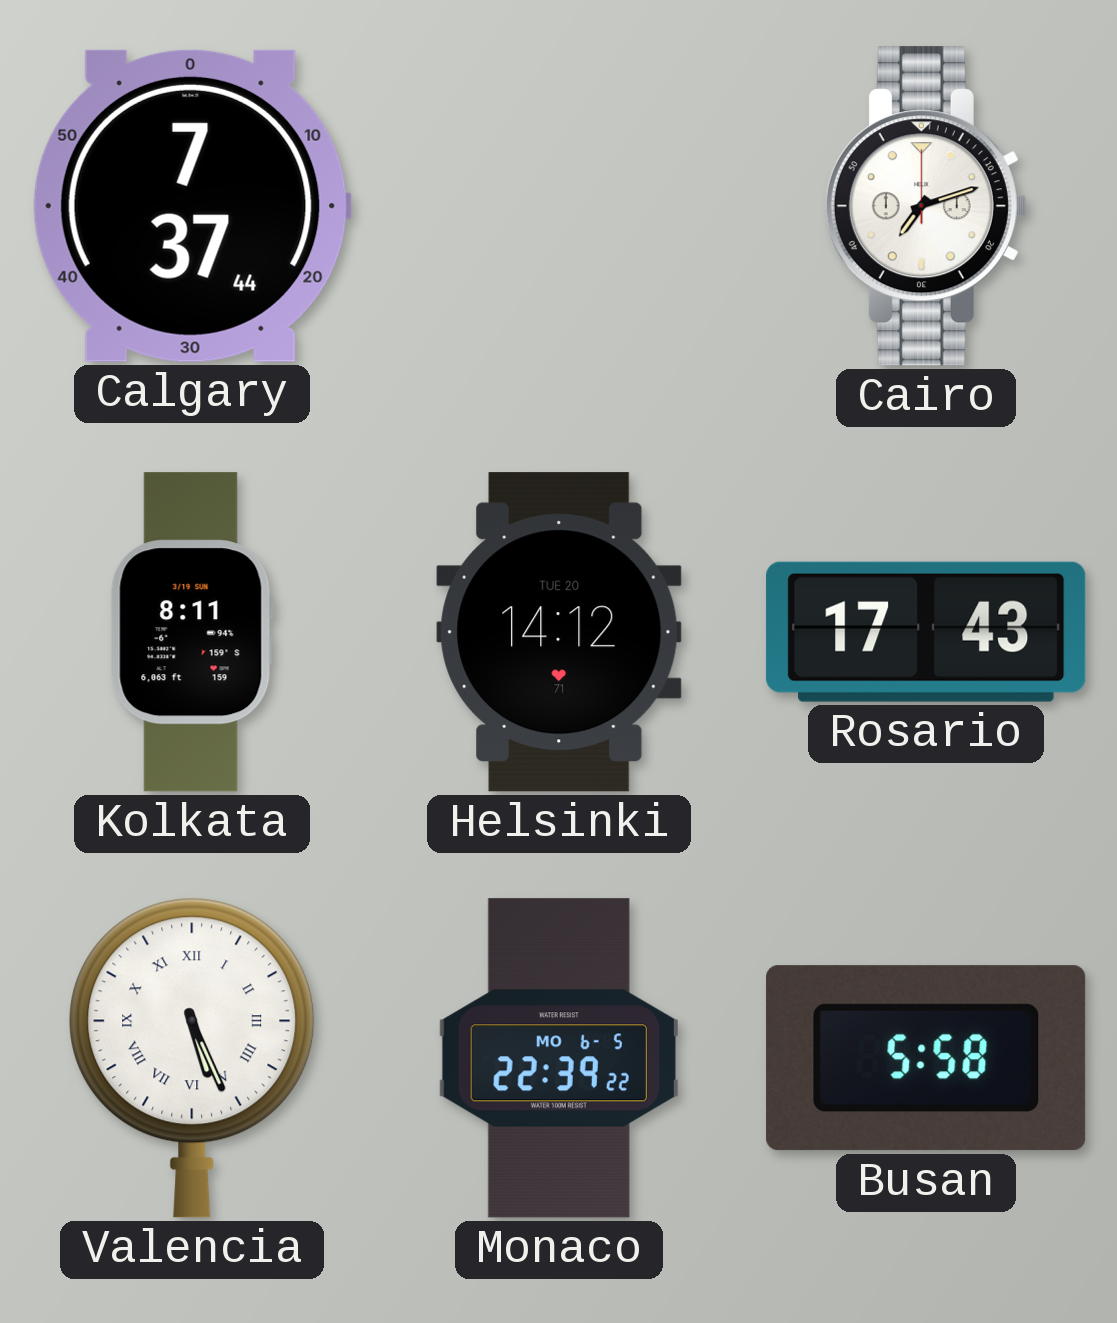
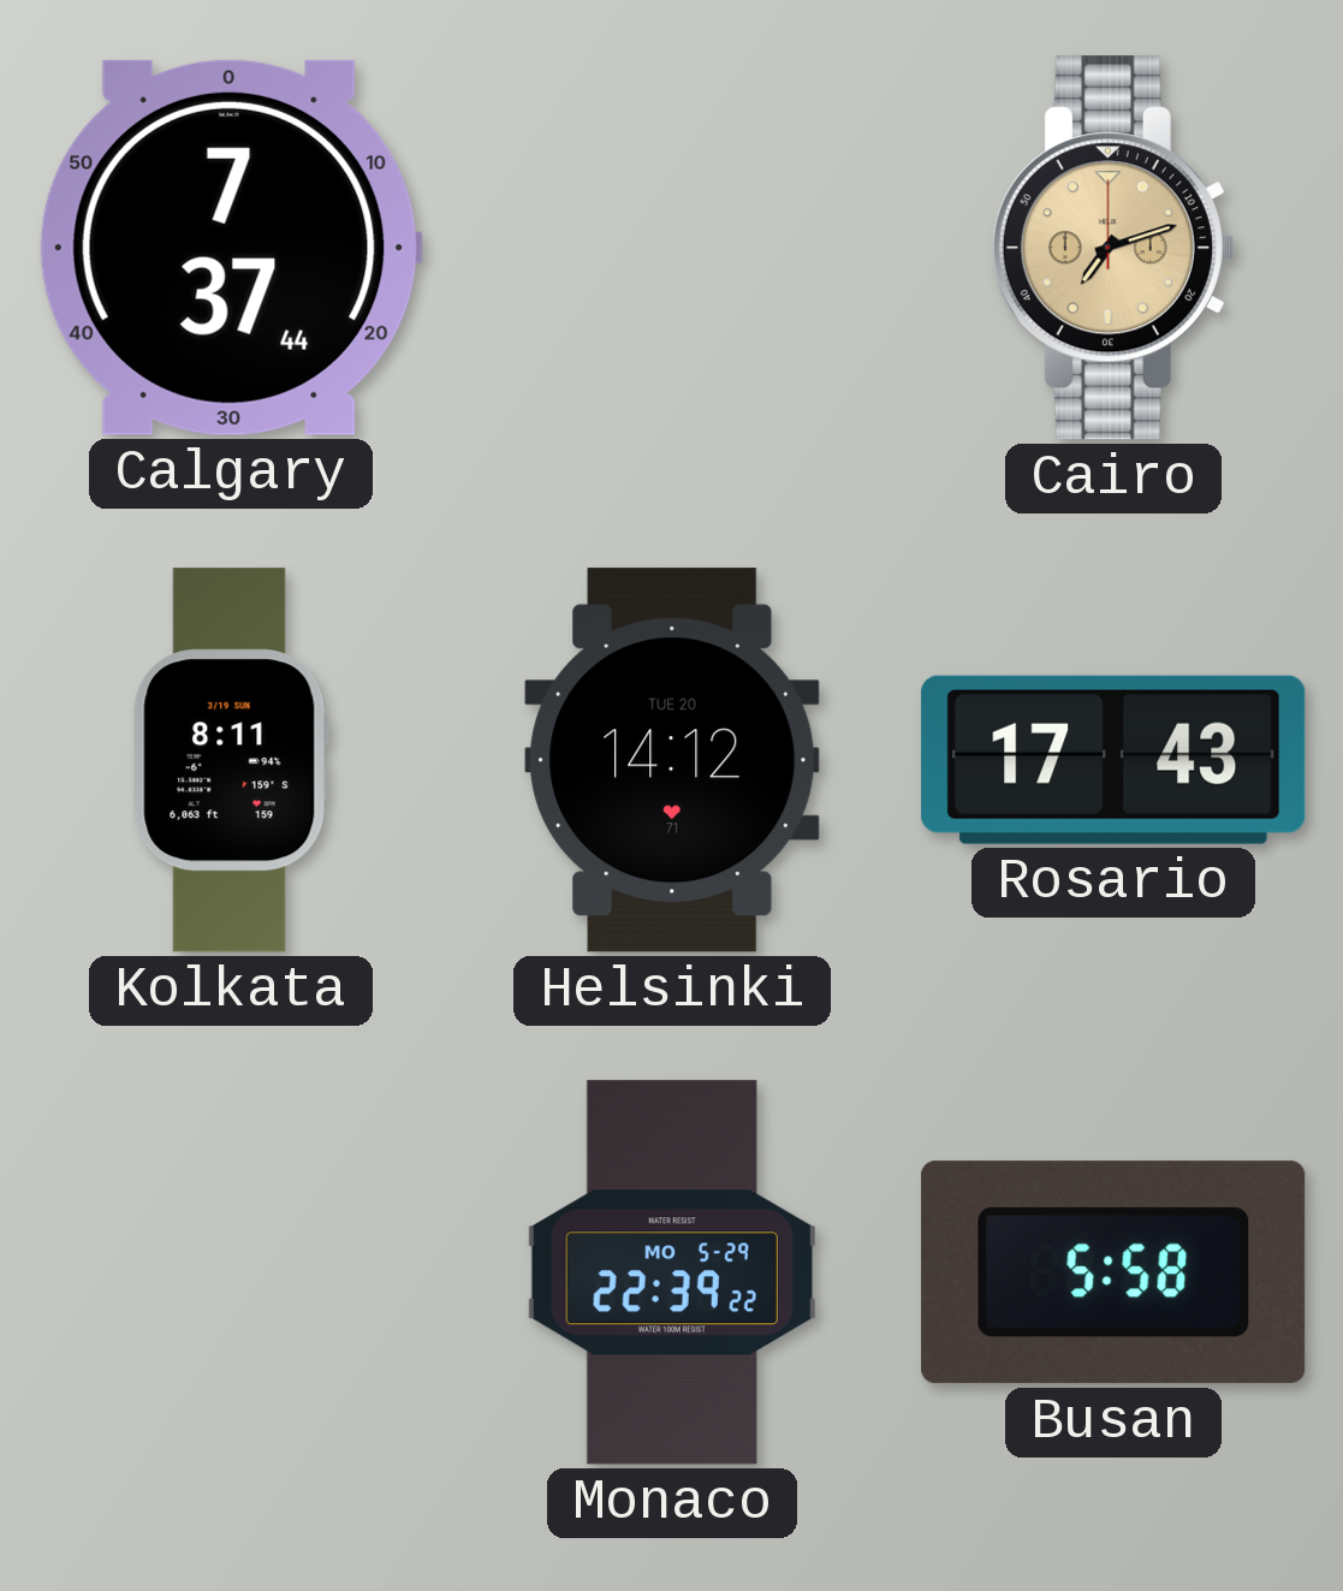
Cairo dial: white -> champagne (1113, 248)
Valencia: 5:26 -> none (192, 1058)
Monaco date: MO 6-5 -> MO 5-29 (672, 1272)
